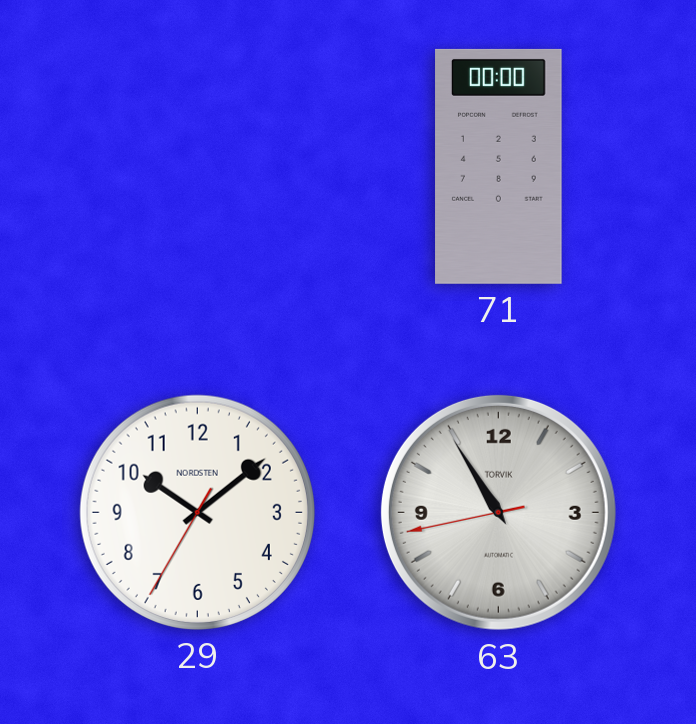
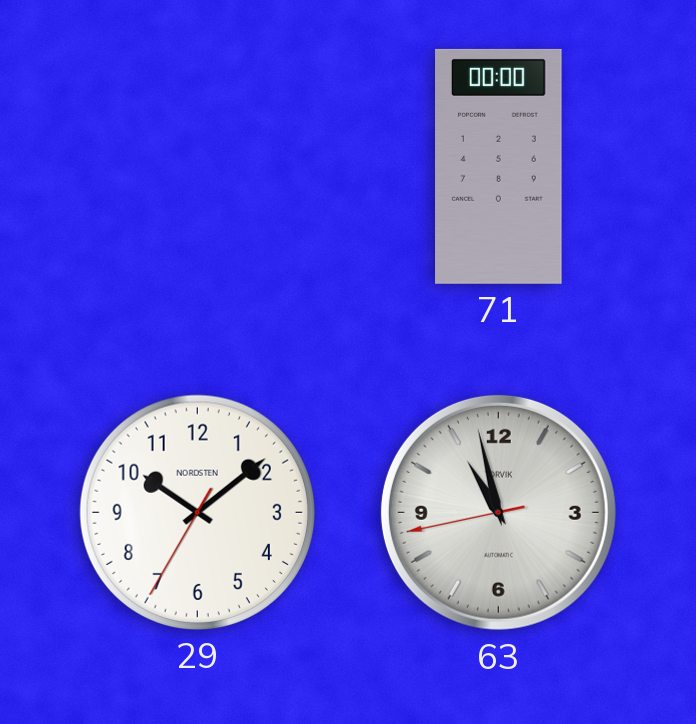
63: 10:54 -> 10:57 (498, 512)
